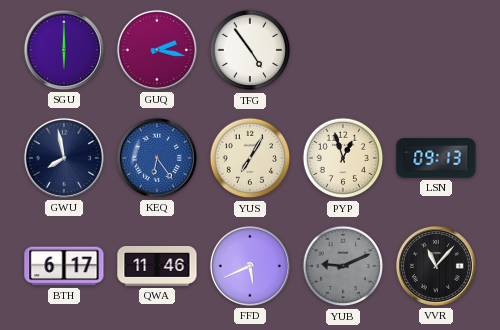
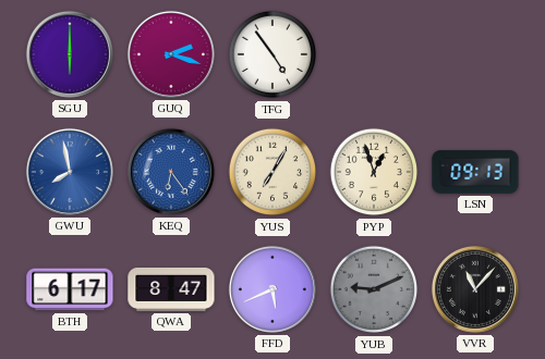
GUQ: 2:17 -> 2:18 (171, 54)
GWU dial: navy -> blue (70, 172)
QWA: 11:46 -> 8:47 (171, 289)
